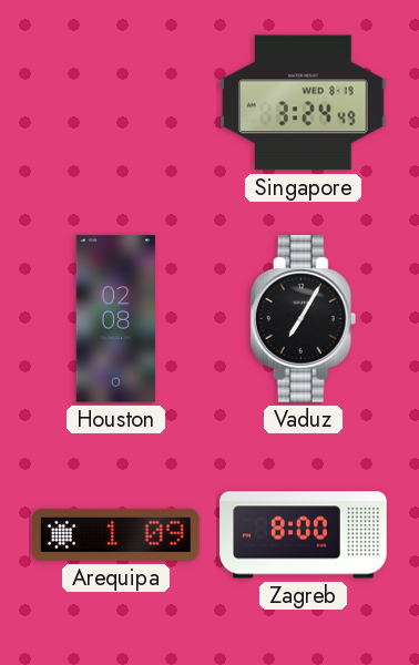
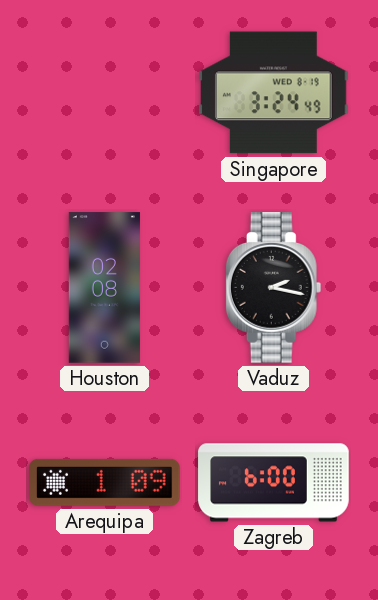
Vaduz: 7:05 -> 2:17 (274, 288)
Zagreb: 8:00 -> 6:00 (274, 483)
